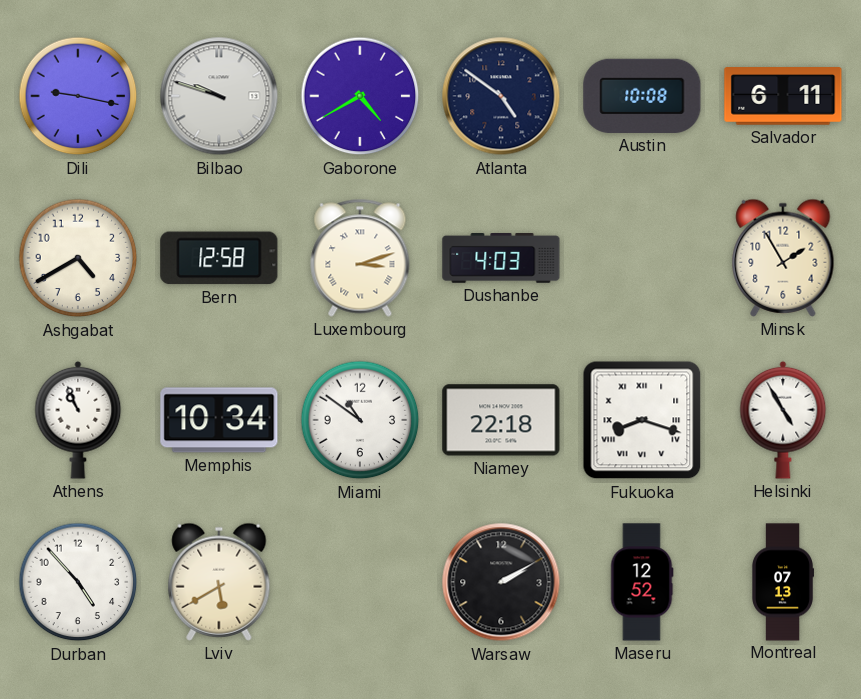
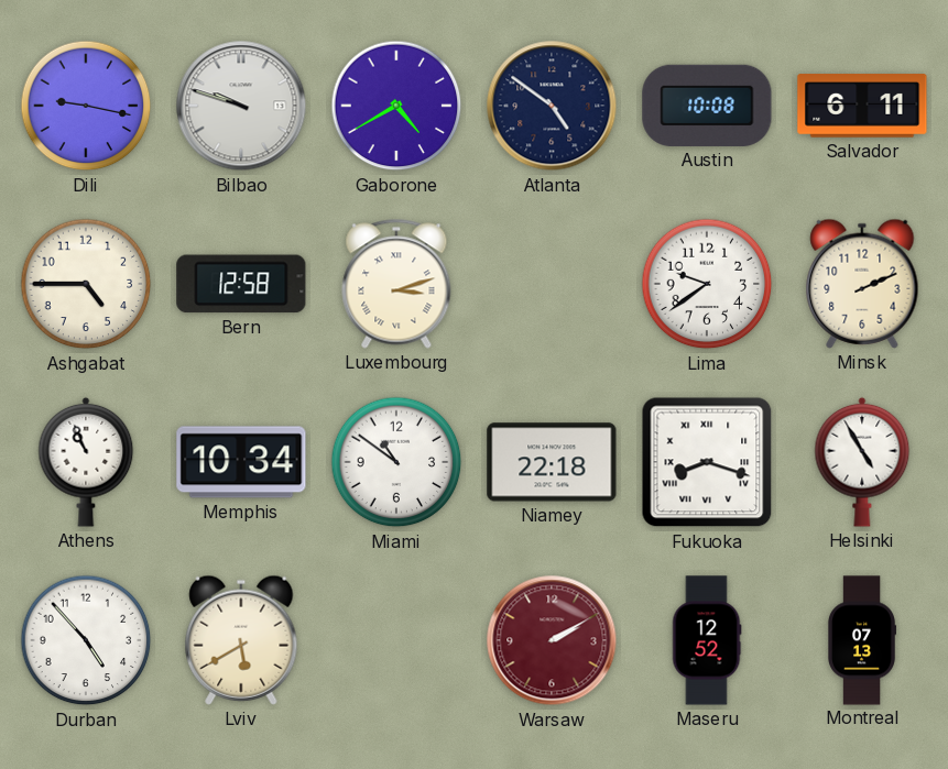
Ashgabat: 4:40 -> 4:45 (86, 284)
Dushanbe: 4:03 -> none (501, 259)
Lima: none -> 9:39 (707, 284)
Minsk: 1:55 -> 2:11 (862, 284)
Warsaw dial: black -> burgundy (552, 640)
